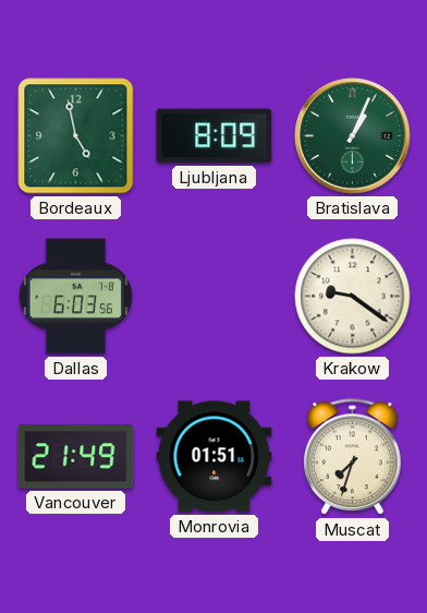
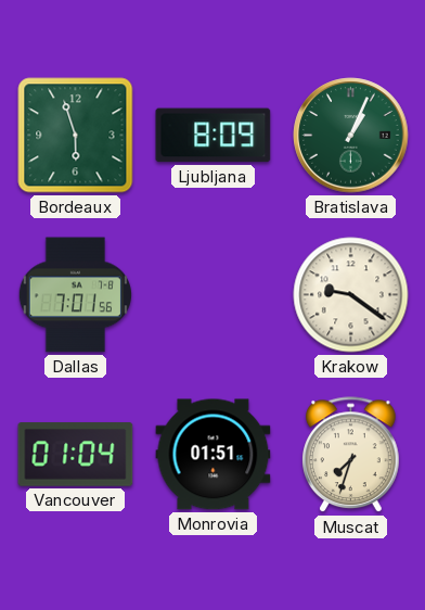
Bordeaux: 4:58 -> 5:57 (76, 136)
Dallas: 6:03 -> 7:01 (75, 295)
Vancouver: 21:49 -> 01:04 (76, 455)
